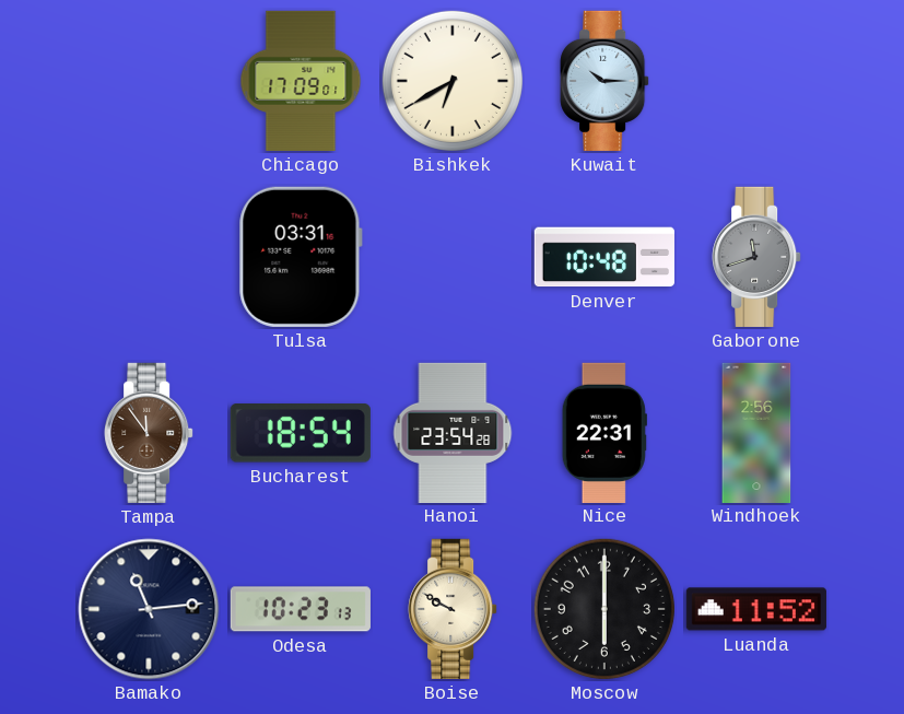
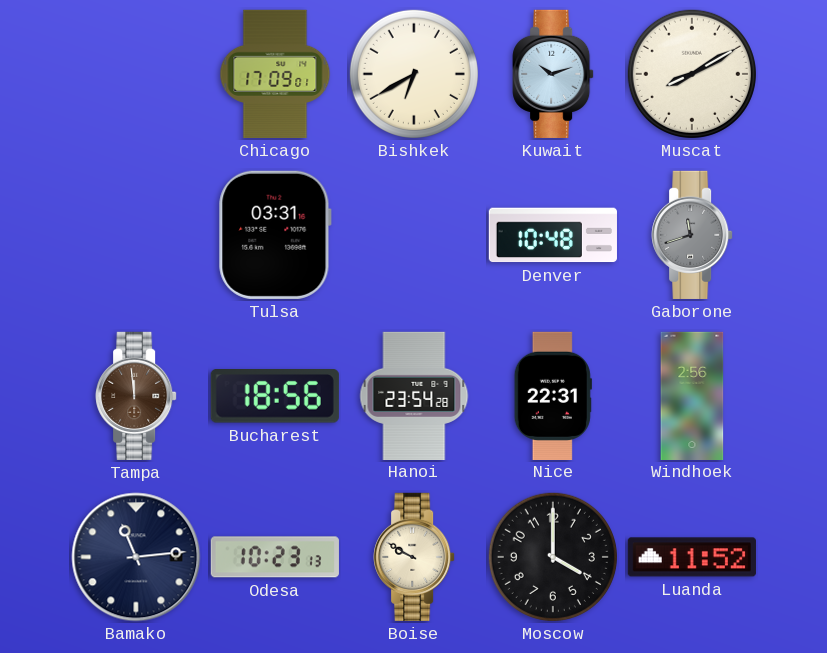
Kuwait: 10:15 -> 10:12 (553, 74)
Muscat: none -> 8:10 (692, 74)
Tampa: 11:54 -> 11:59 (136, 396)
Bucharest: 18:54 -> 18:56 (275, 396)
Moscow: 6:00 -> 4:00 (553, 557)
